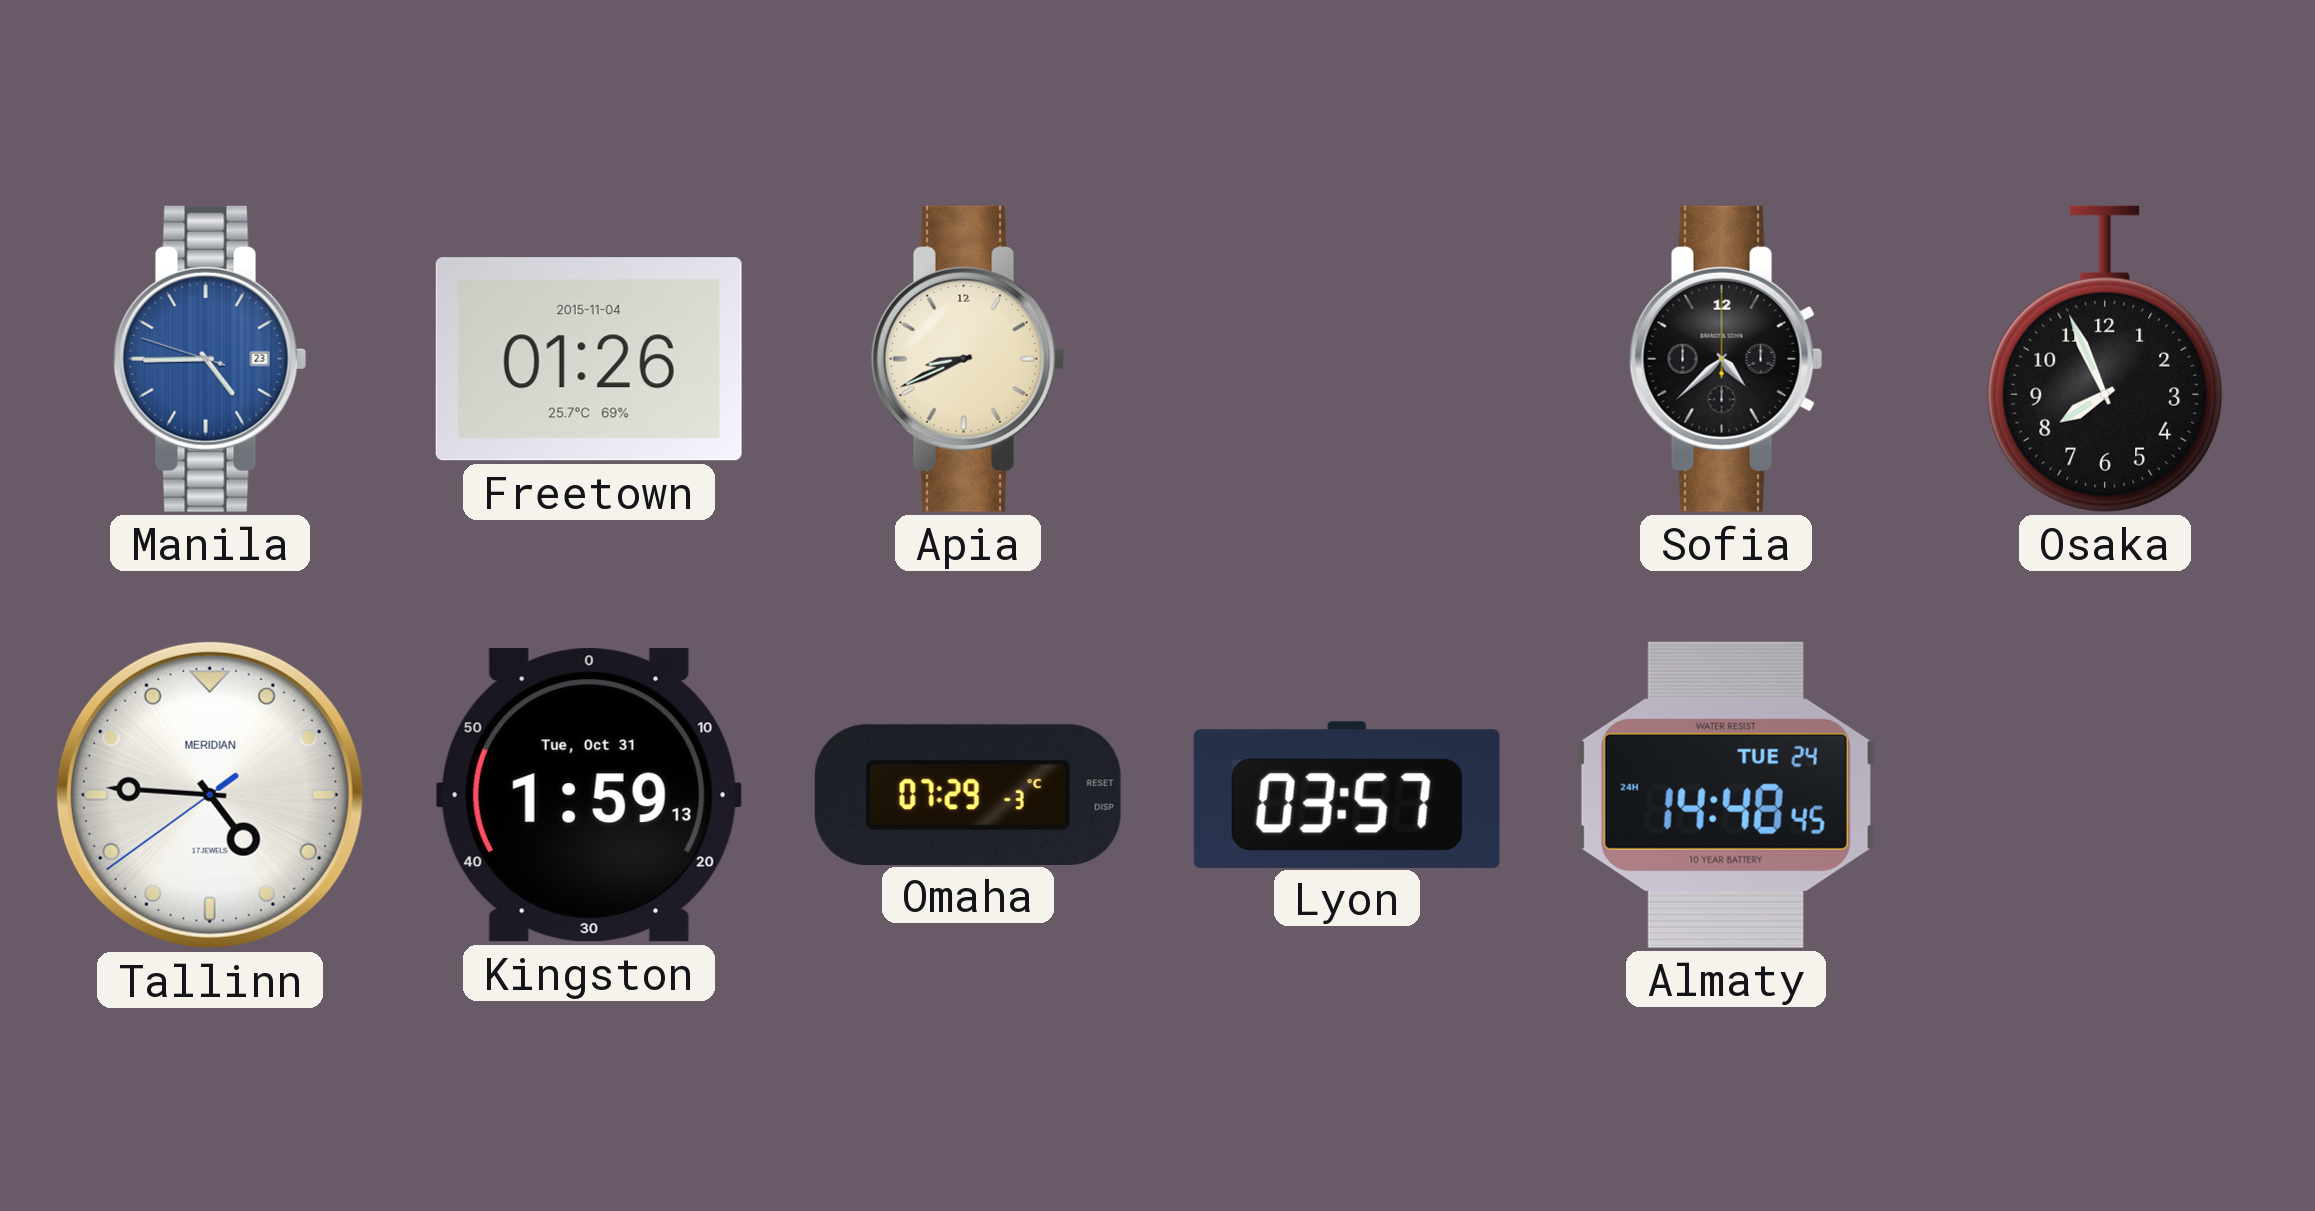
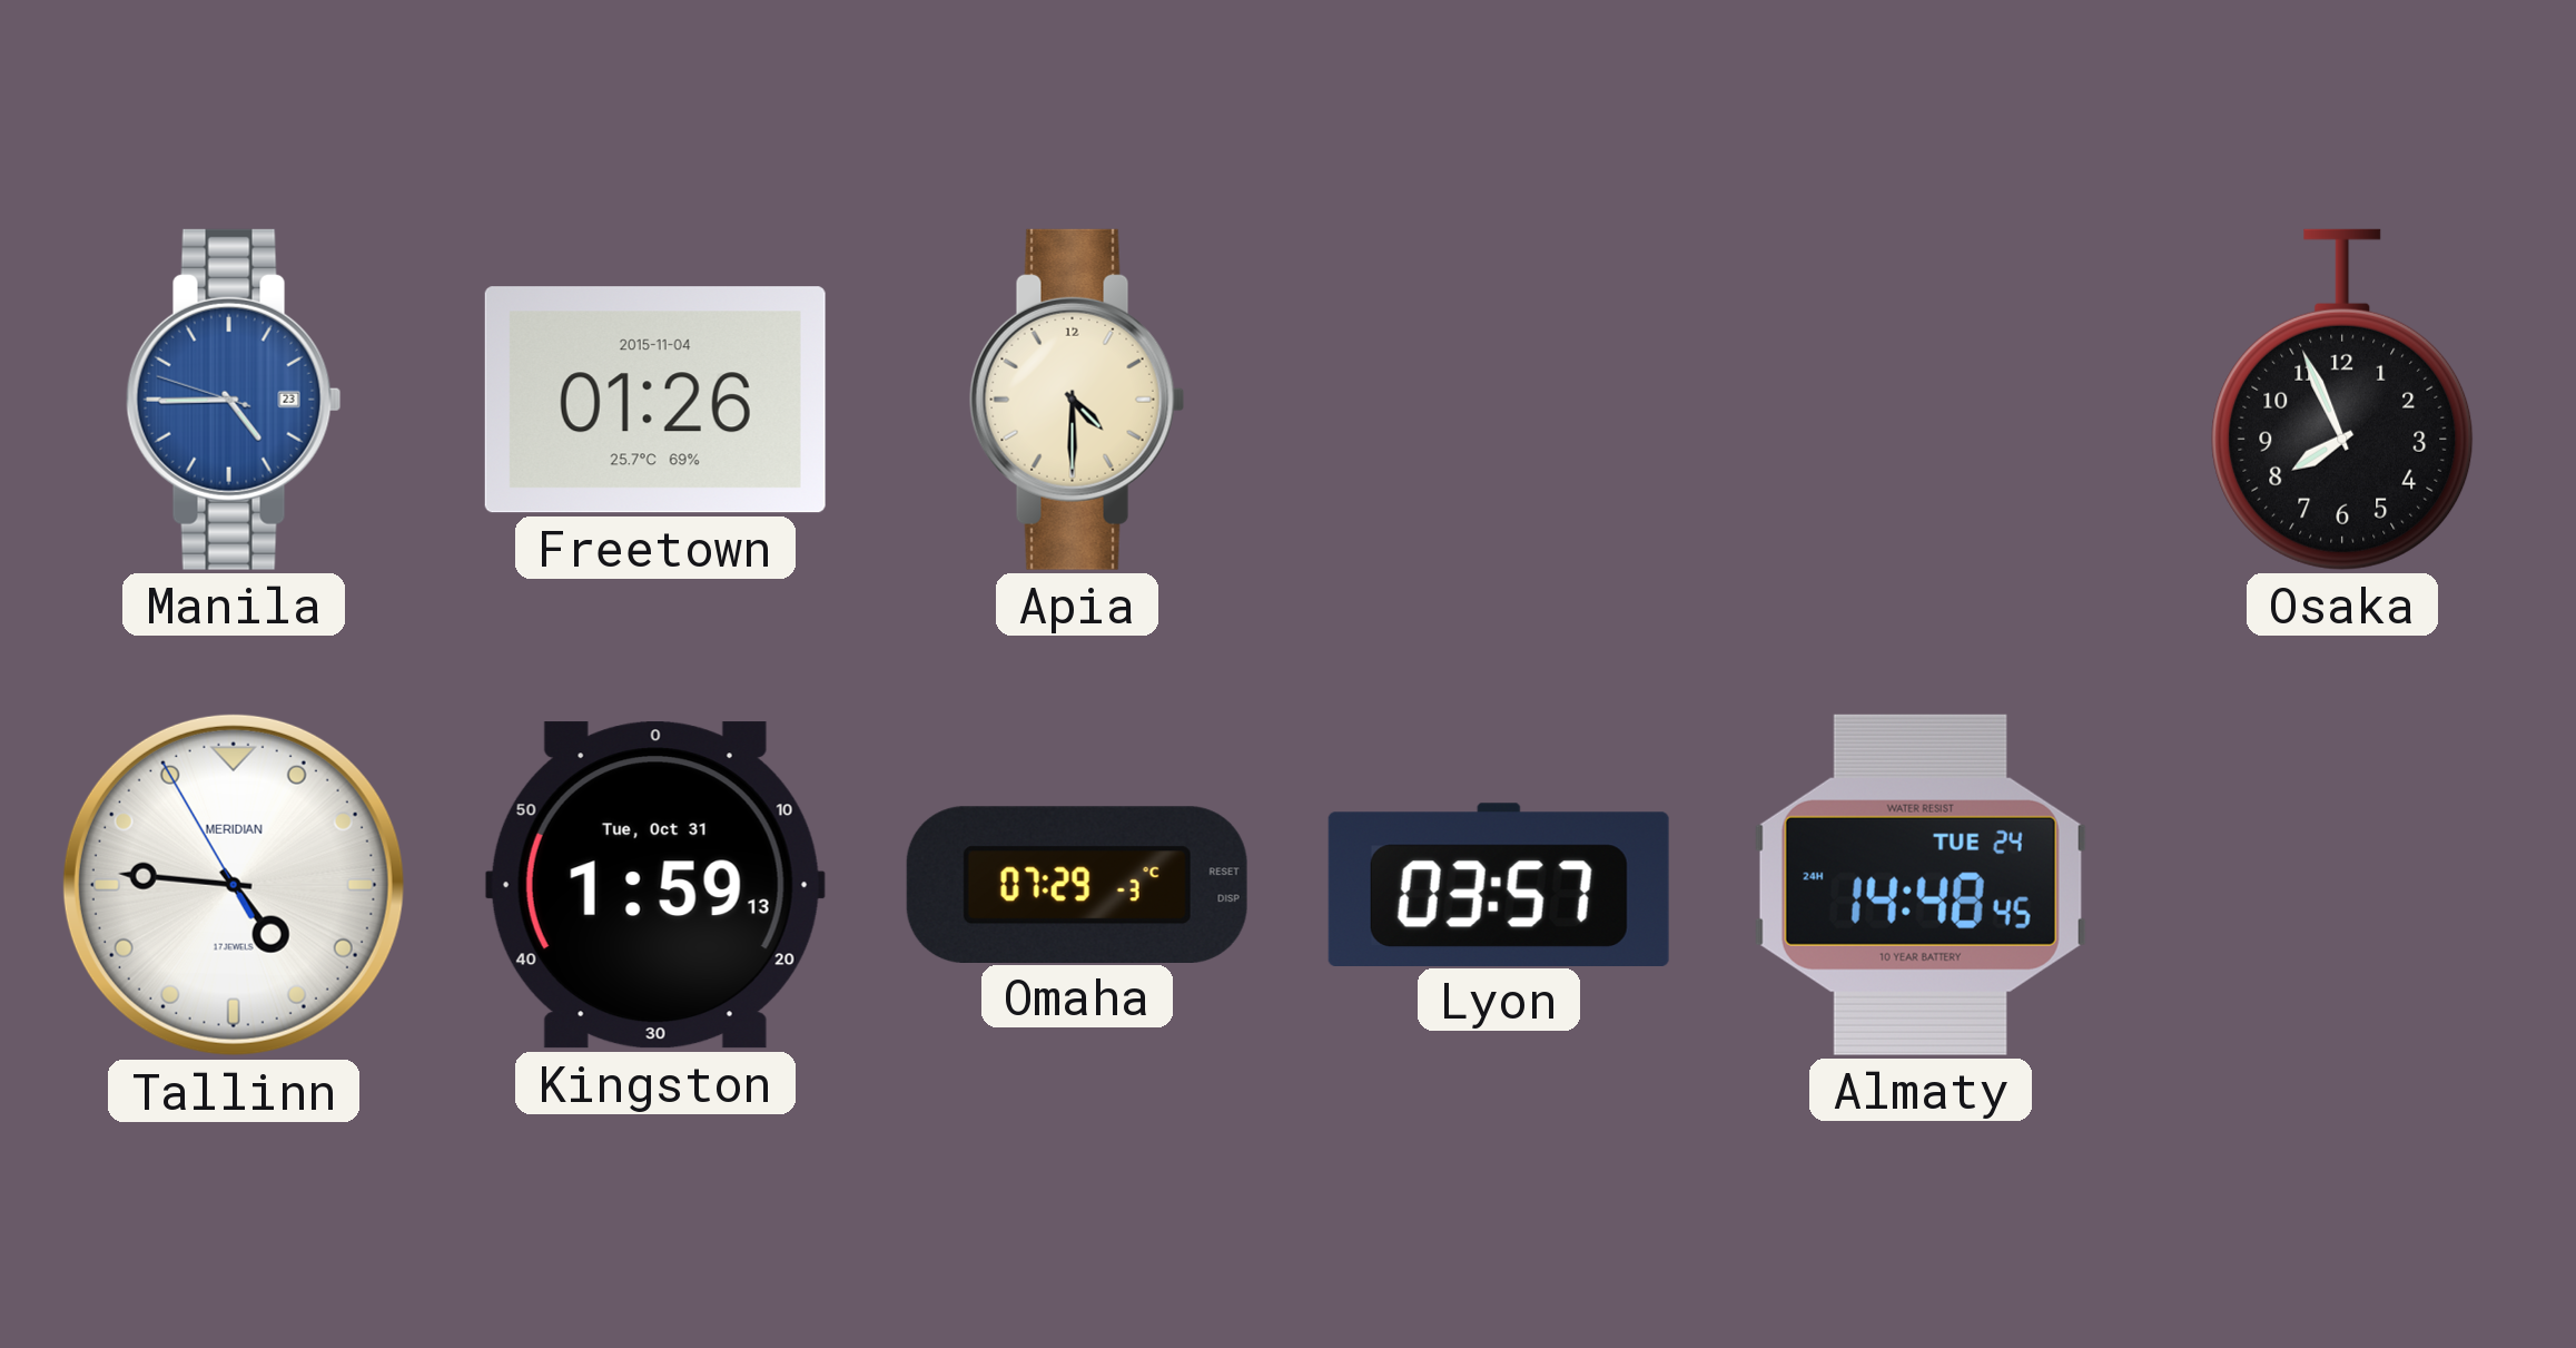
Apia: 8:41 -> 4:30 (1077, 400)
Sofia: 4:38 -> none (1726, 359)
Tallinn: 4:45:39 -> 4:45:55 (234, 885)
